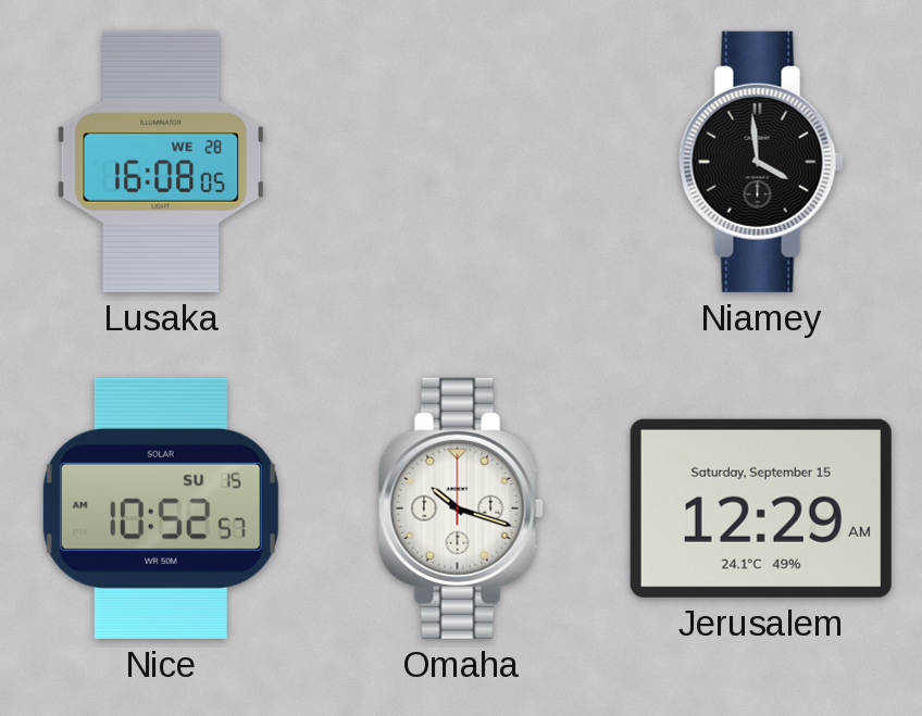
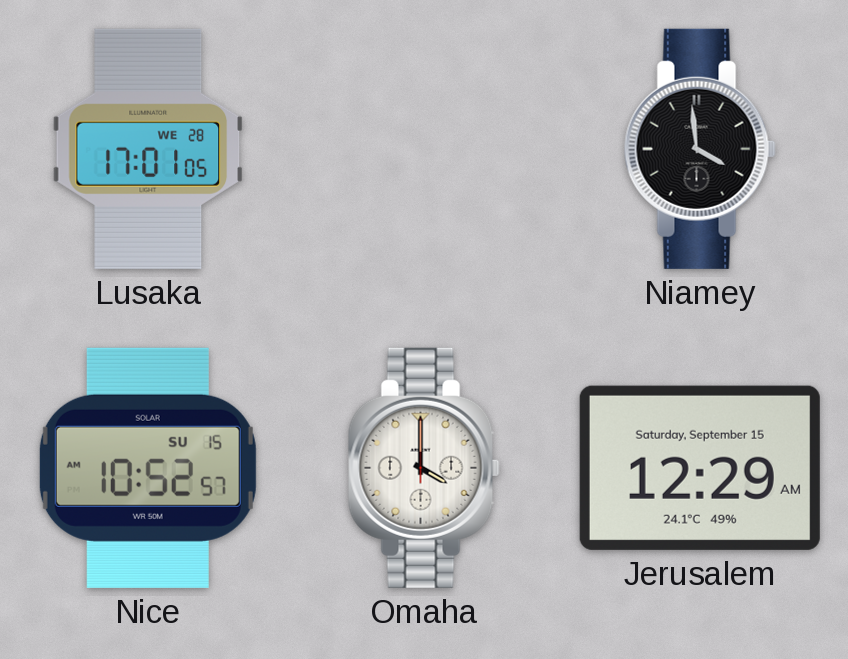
Lusaka: 16:08 -> 17:01 (148, 149)
Omaha: 10:18 -> 4:00 (424, 468)
